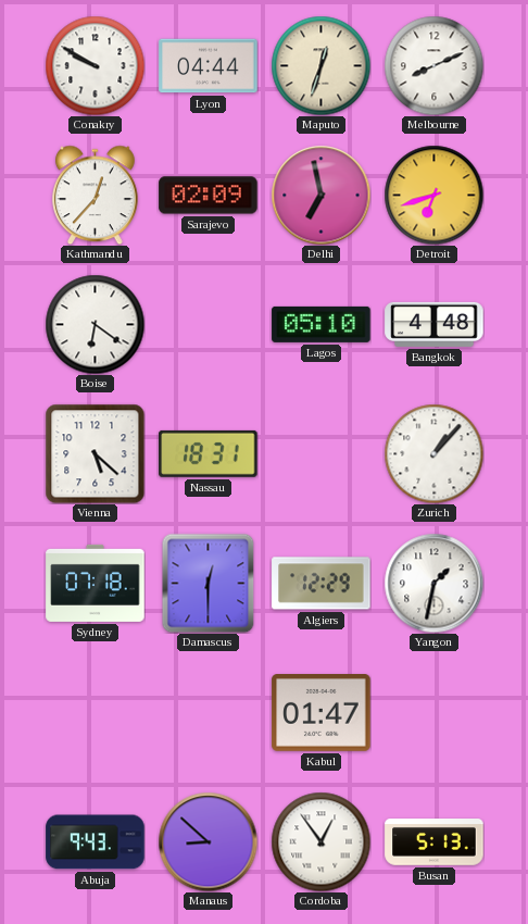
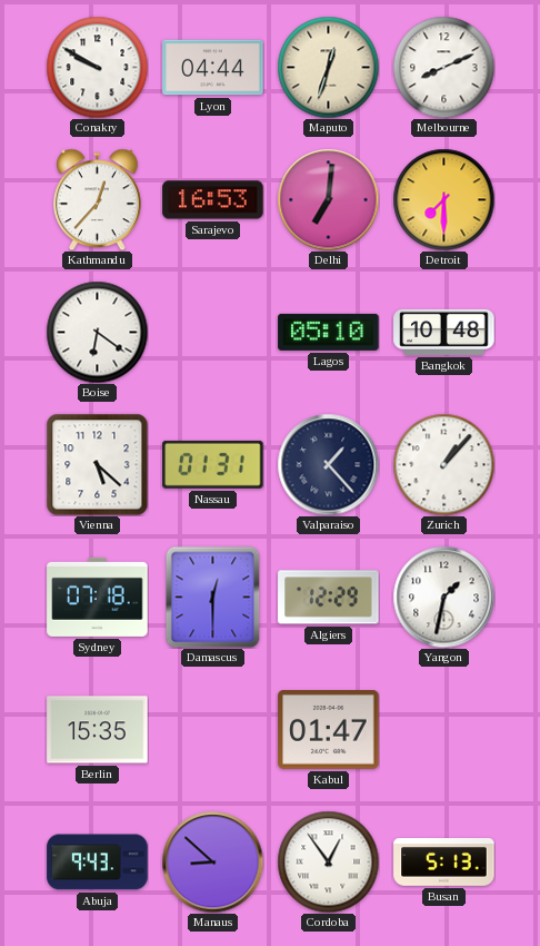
Sarajevo: 02:09 -> 16:53 (213, 200)
Delhi: 6:58 -> 7:01 (328, 199)
Detroit: 6:42 -> 7:30 (443, 199)
Bangkok: 4:48 -> 10:48 (444, 332)
Nassau: 18:31 -> 01:31 (213, 464)
Valparaiso: none -> 1:23 (328, 464)
Berlin: none -> 15:35 (98, 730)
